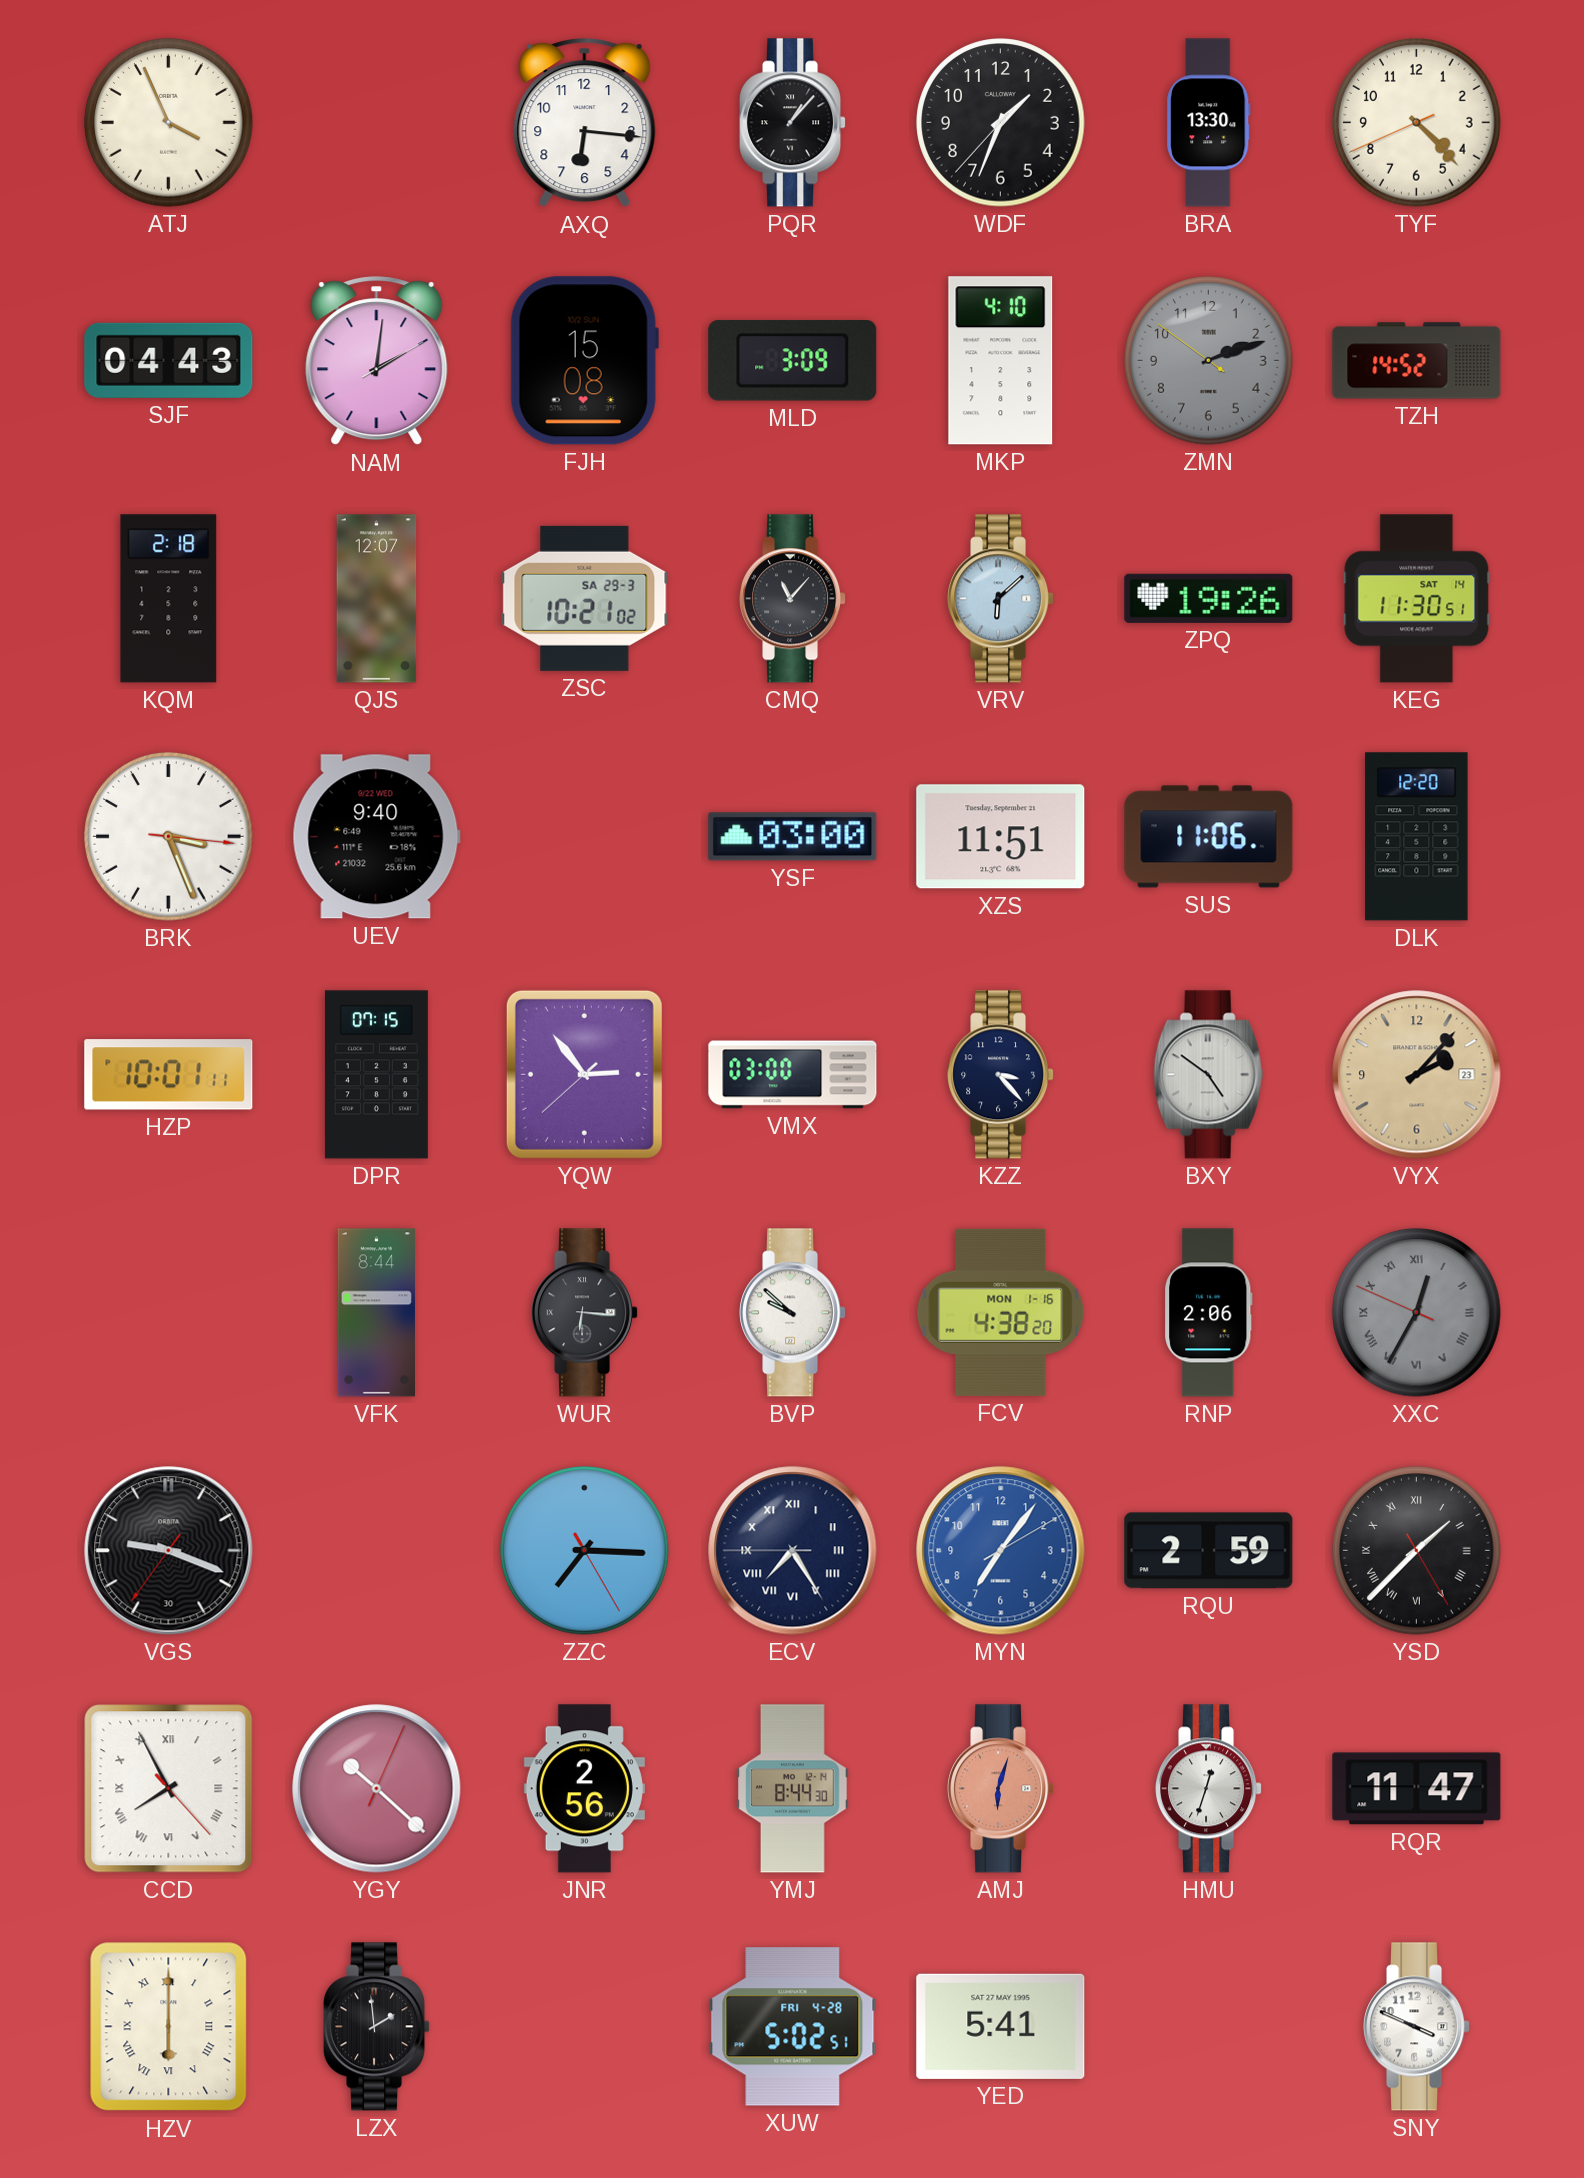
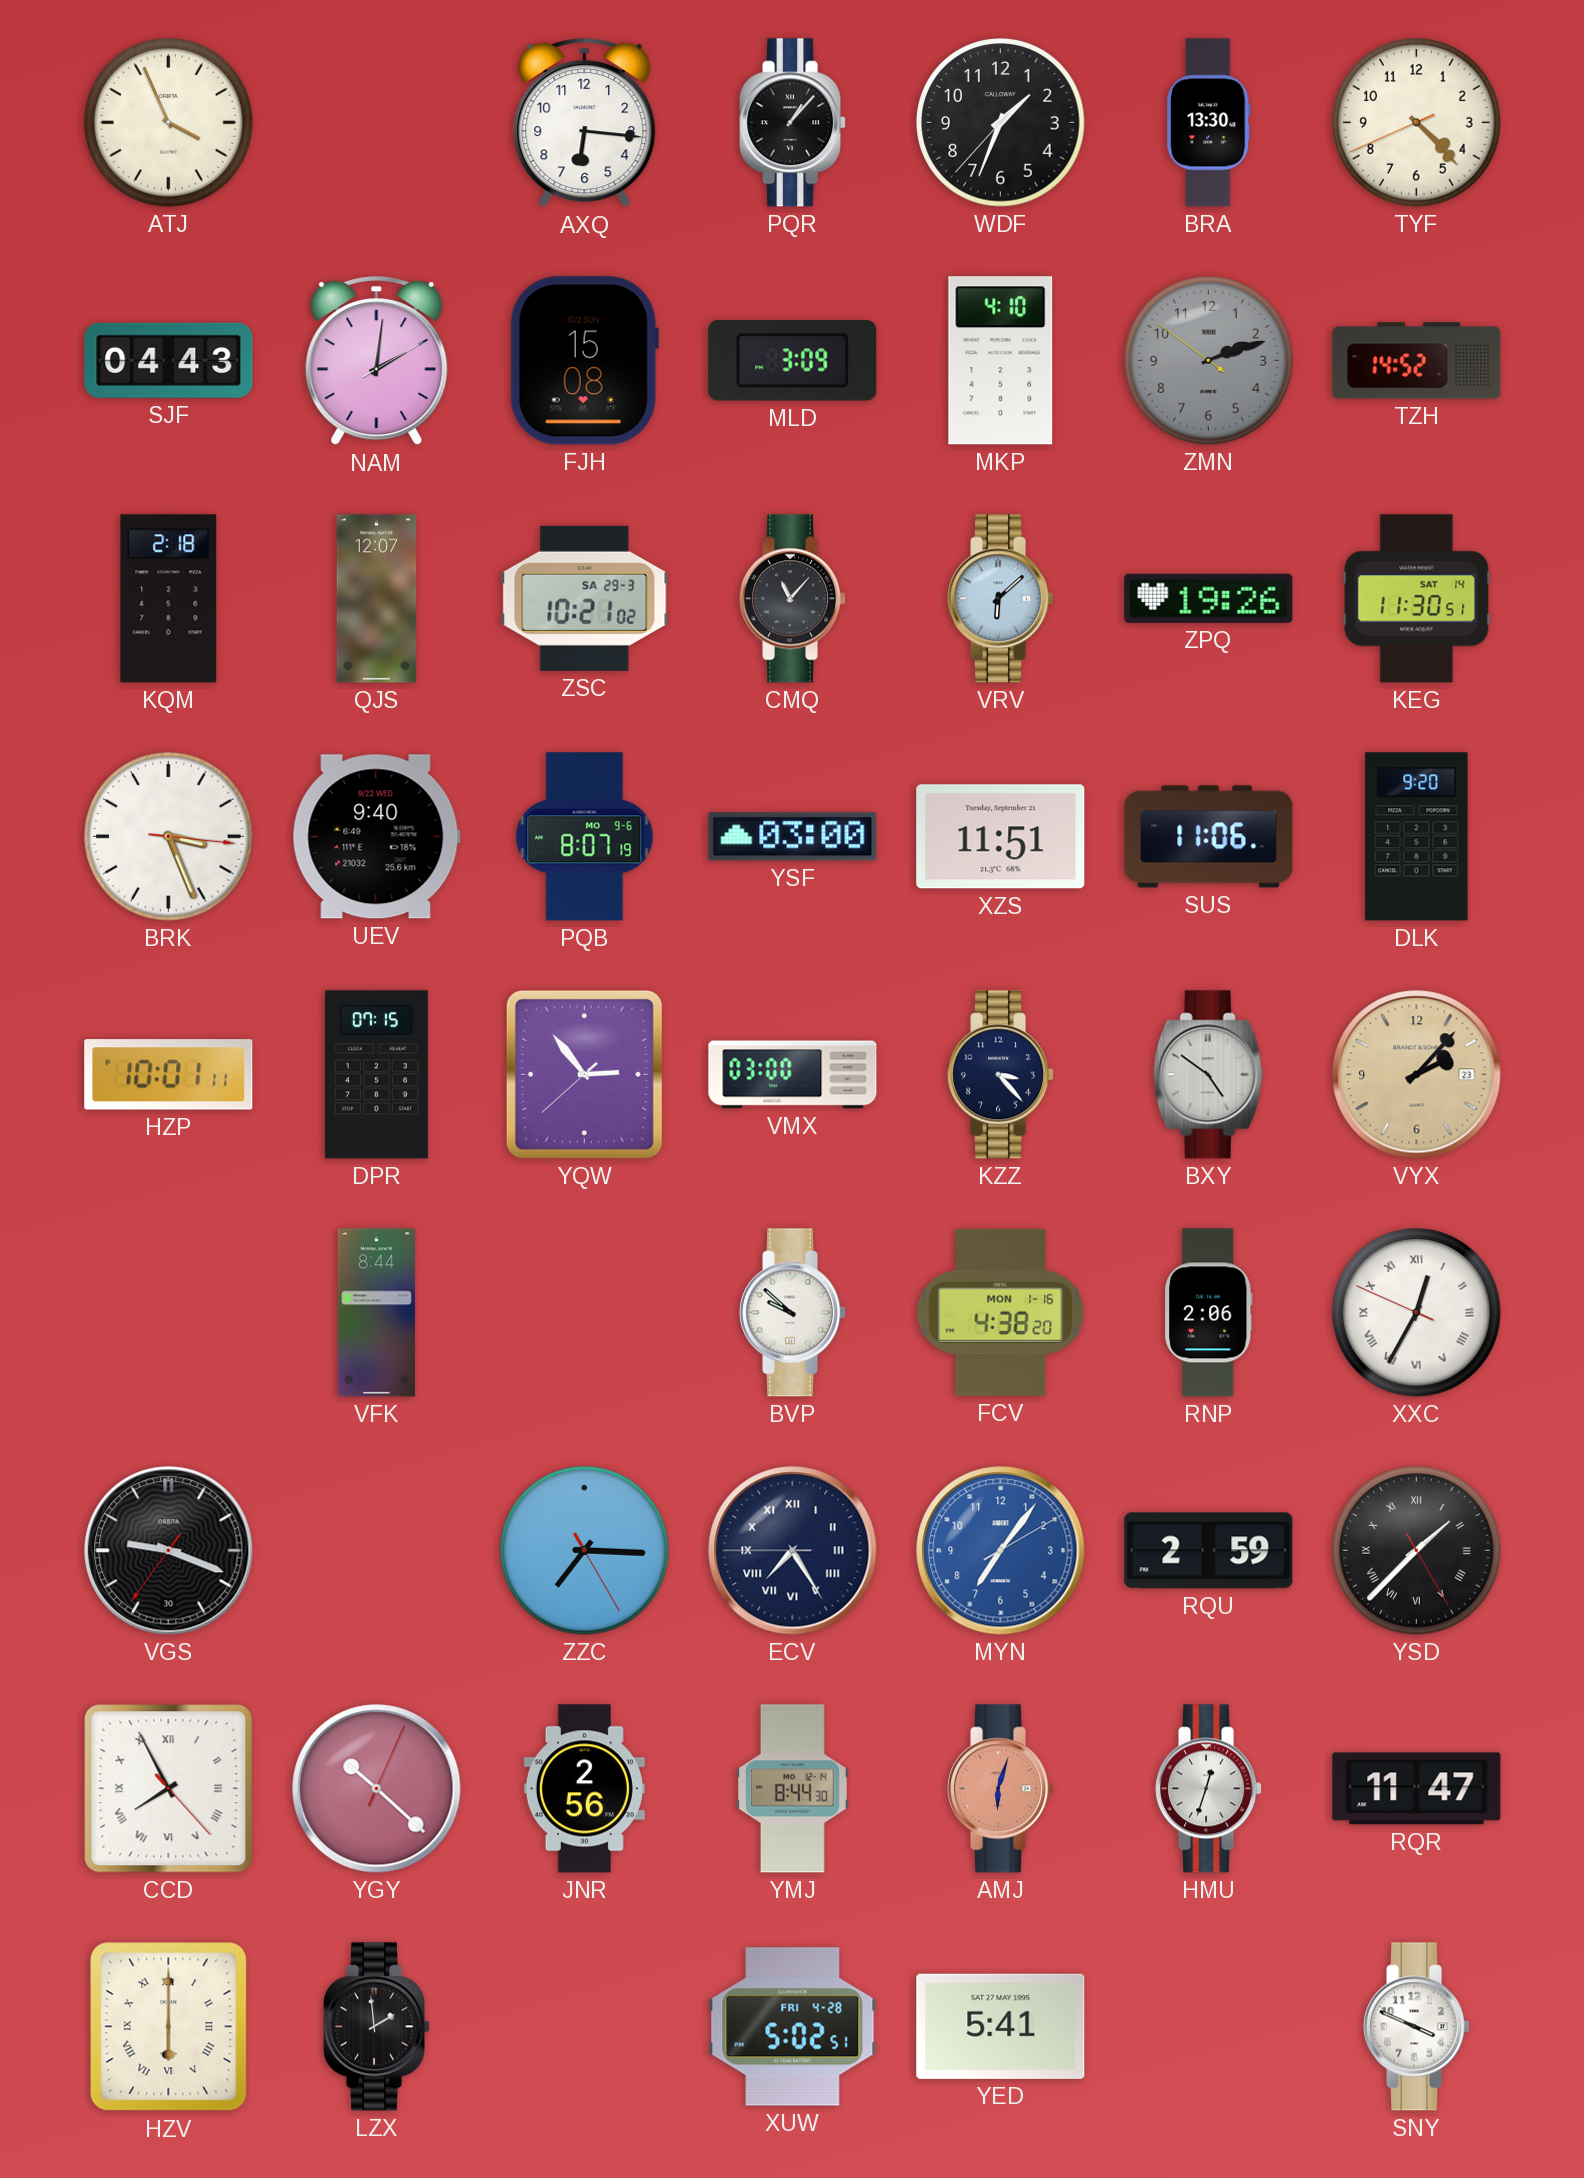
PQB: none -> 8:07 (585, 837)
DLK: 12:20 -> 9:20 (1417, 837)
WUR: 6:16 -> none (585, 1313)
XXC dial: grey -> white (1417, 1313)
